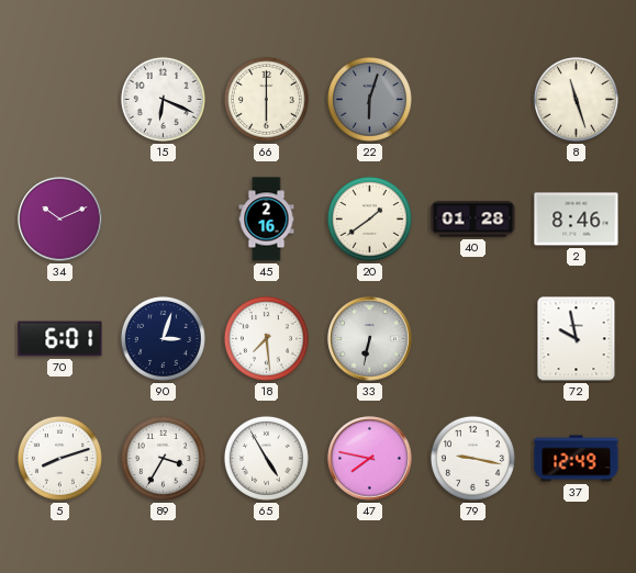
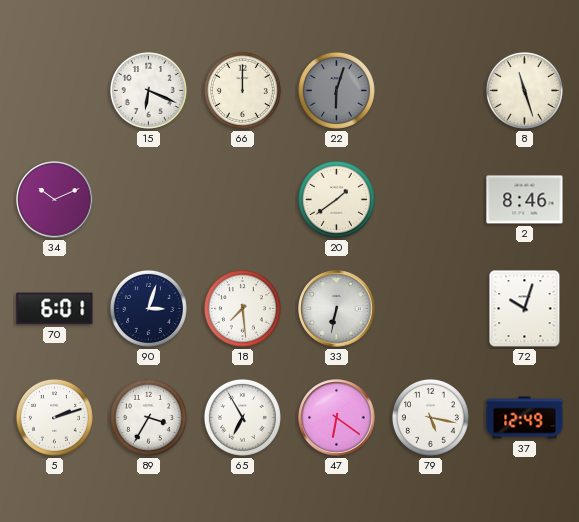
66: 6:00 -> 12:00 (242, 90)
45: 2:16 -> none (267, 220)
40: 01:28 -> none (473, 220)
72: 9:58 -> 10:03 (525, 309)
5: 8:12 -> 2:12 (54, 417)
65: 4:55 -> 6:55 (242, 417)
47: 7:47 -> 6:21 (337, 418)
79: 9:17 -> 5:17 (430, 417)
